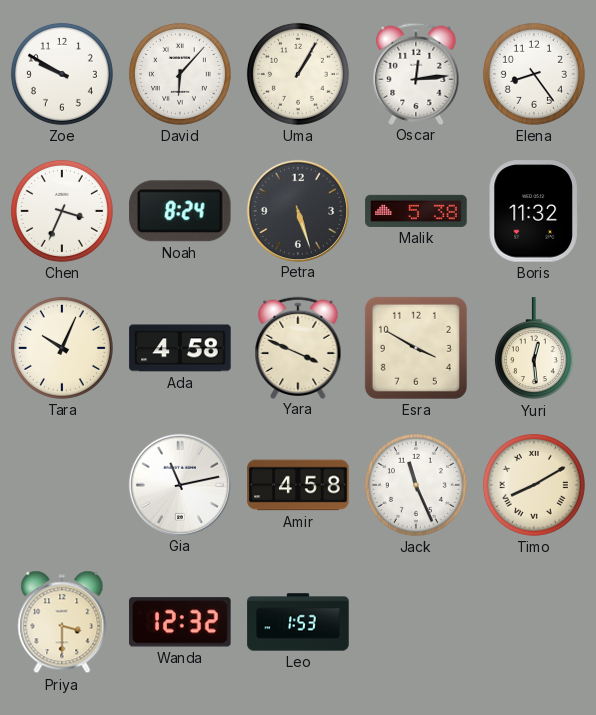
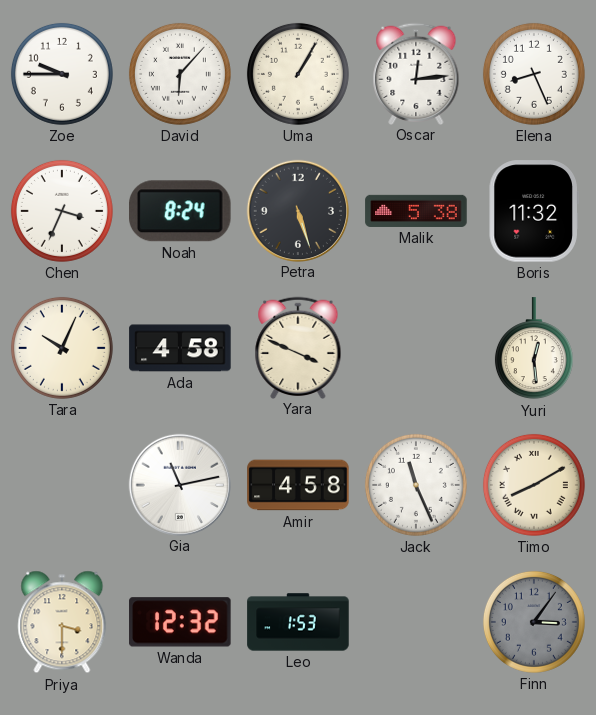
Zoe: 9:50 -> 9:45 (62, 74)
Elena: 8:24 -> 8:26 (534, 74)
Esra: 3:50 -> none (416, 348)
Finn: none -> 3:06 (534, 622)
